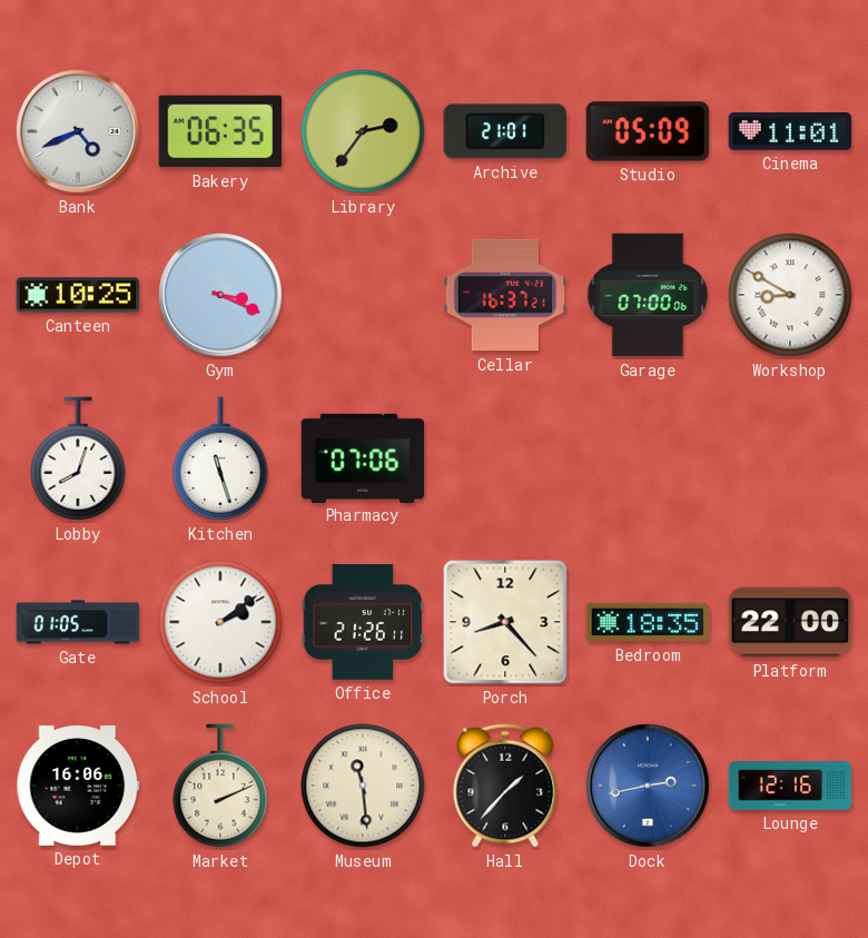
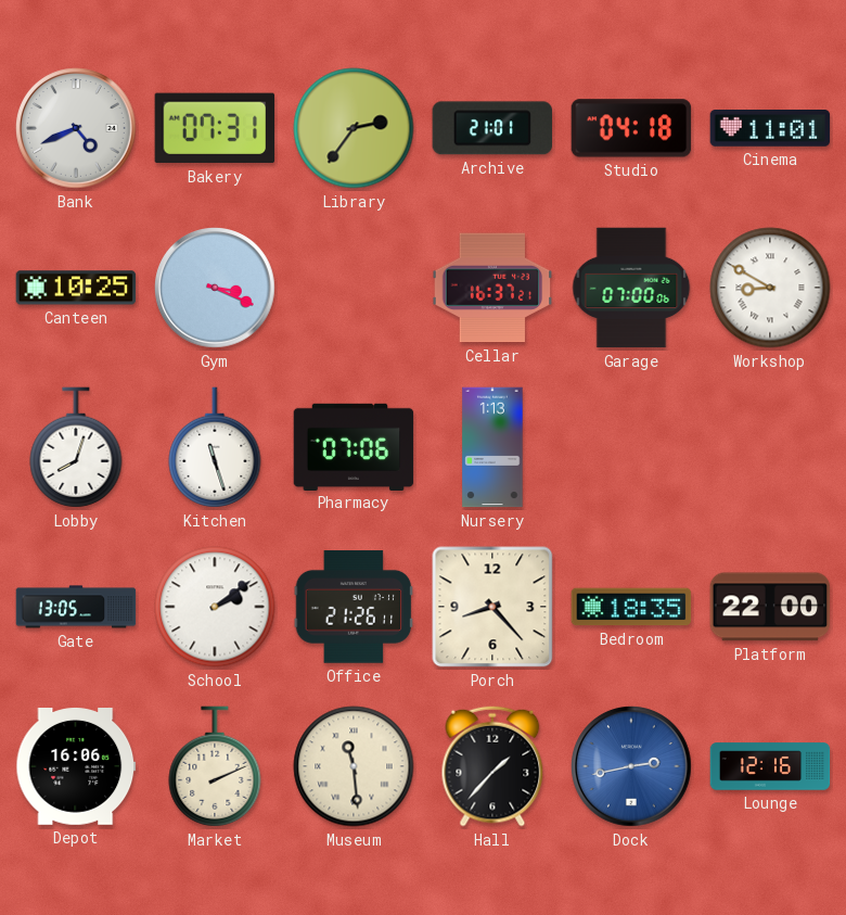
Bakery: 06:35 -> 07:31 (215, 128)
Studio: 05:09 -> 04:18 (631, 128)
Nursery: none -> 1:13 (492, 447)
Gate: 01:05 -> 13:05 (76, 607)
